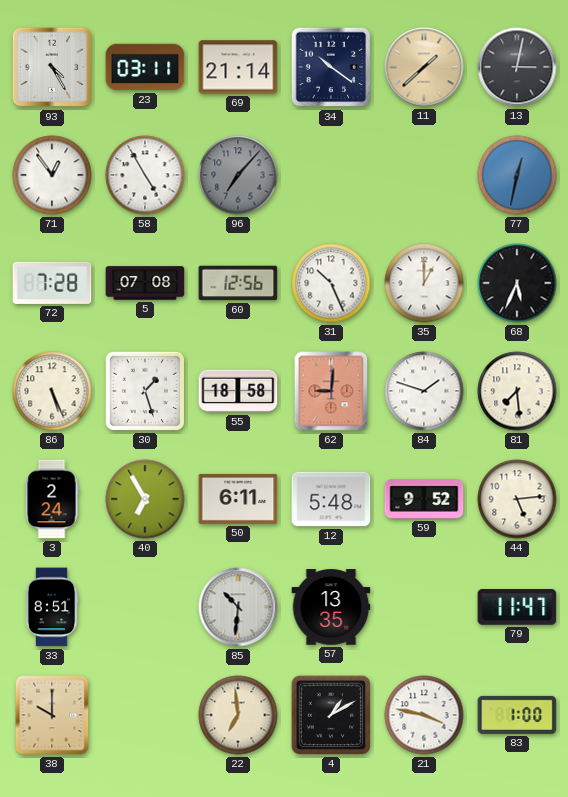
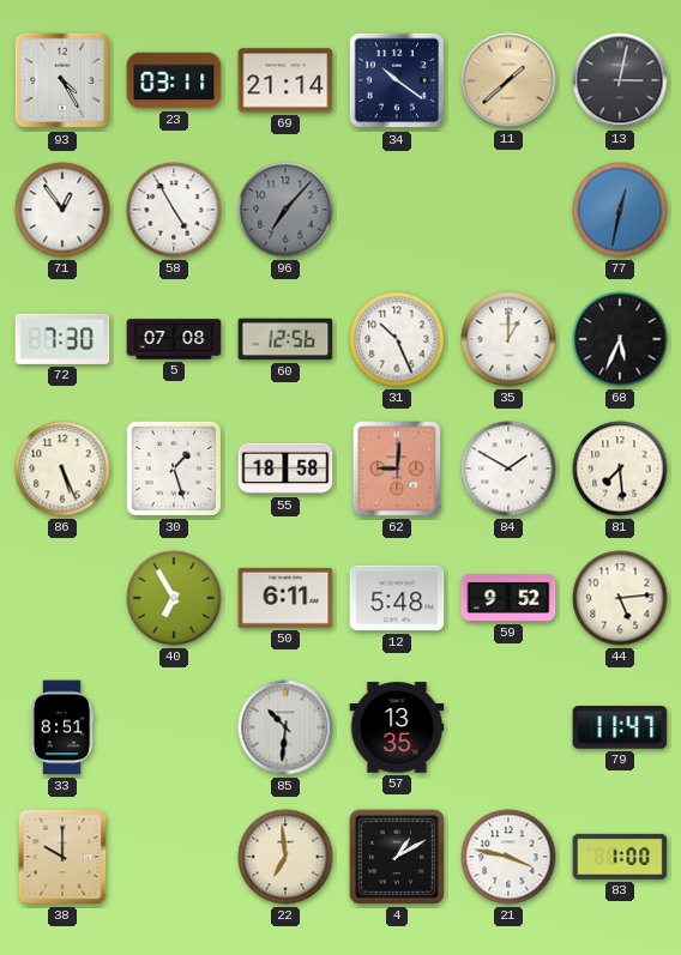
72: 7:28 -> 7:30 (62, 339)
84: 1:48 -> 1:50 (508, 469)
3: 2:24 -> none (52, 499)
